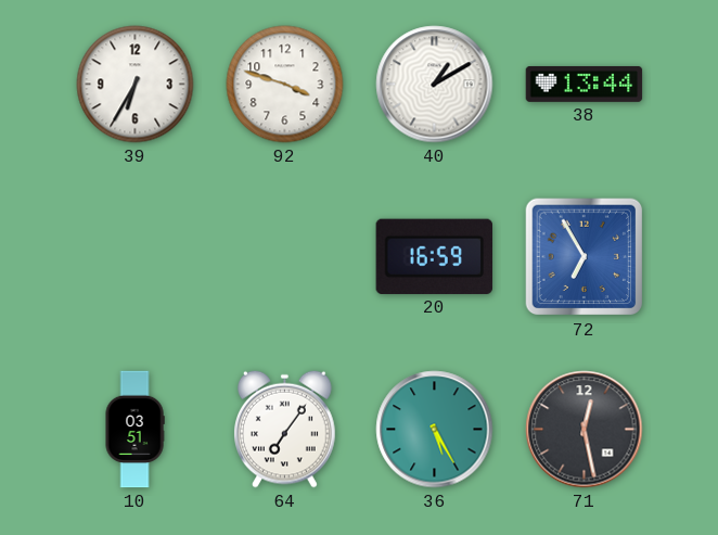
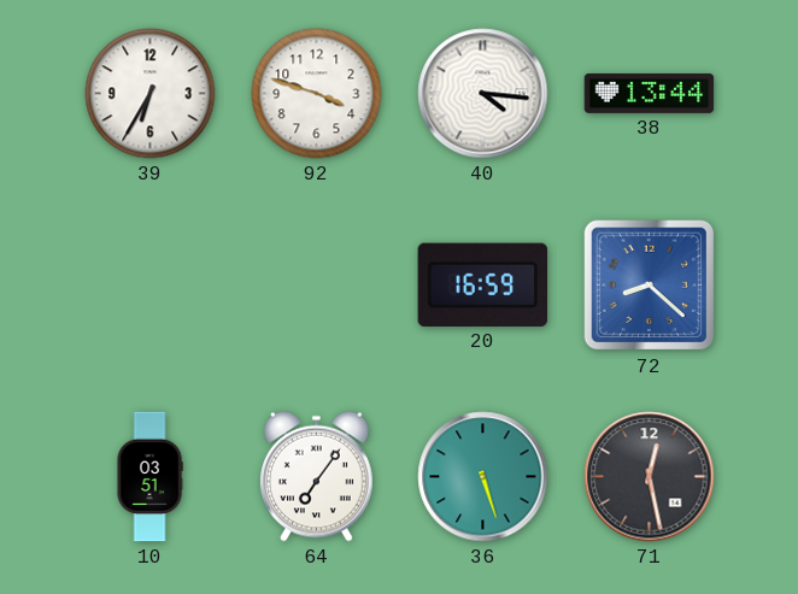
40: 1:10 -> 4:16 (483, 94)
72: 6:55 -> 8:22 (650, 286)
36: 5:25 -> 5:27 (483, 477)
